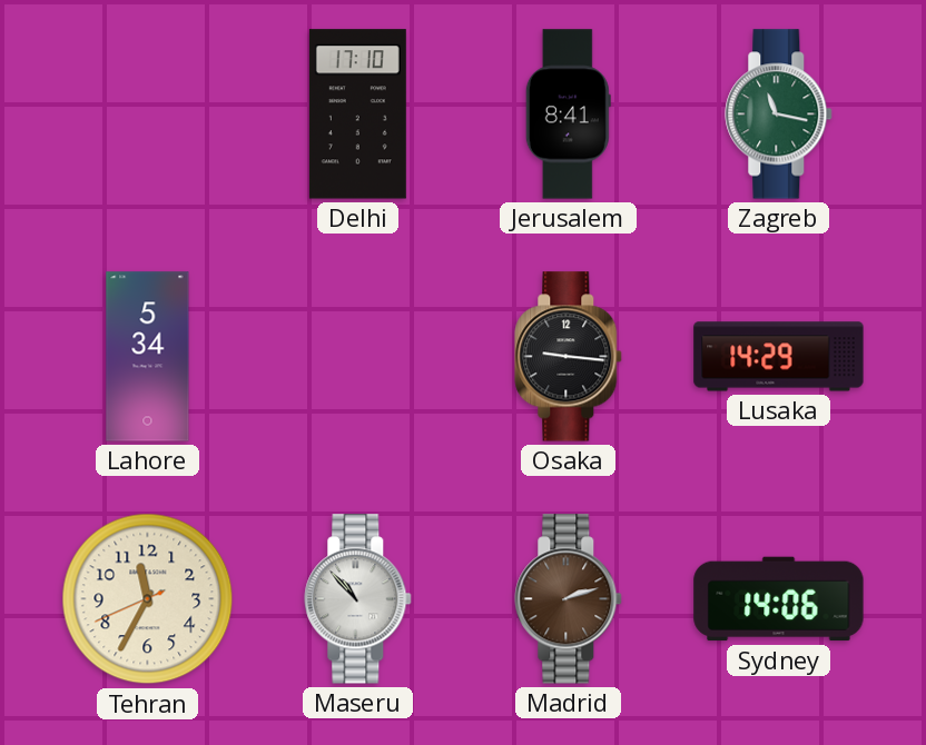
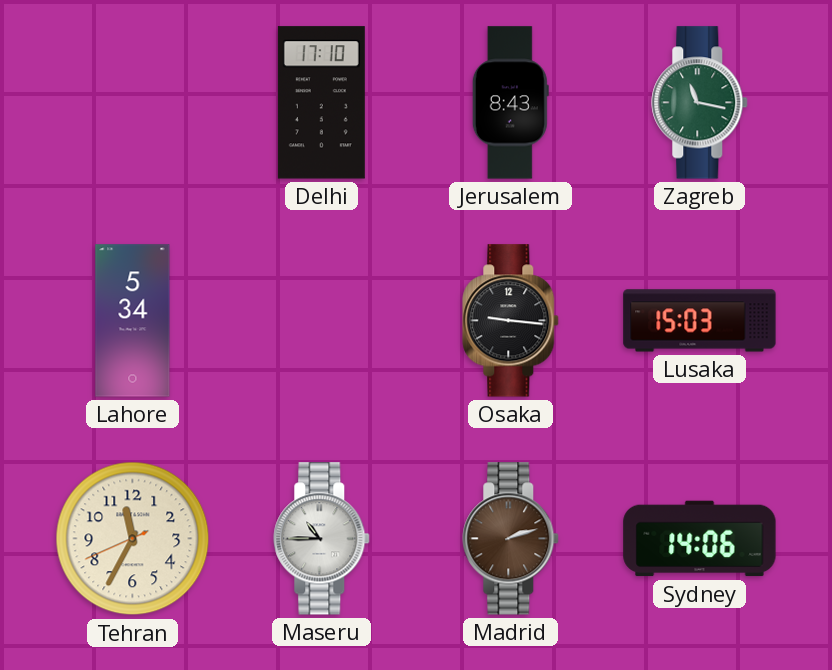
Jerusalem: 8:41 -> 8:43 (510, 103)
Lusaka: 14:29 -> 15:03 (700, 321)
Maseru: 10:53 -> 10:45 (322, 539)
